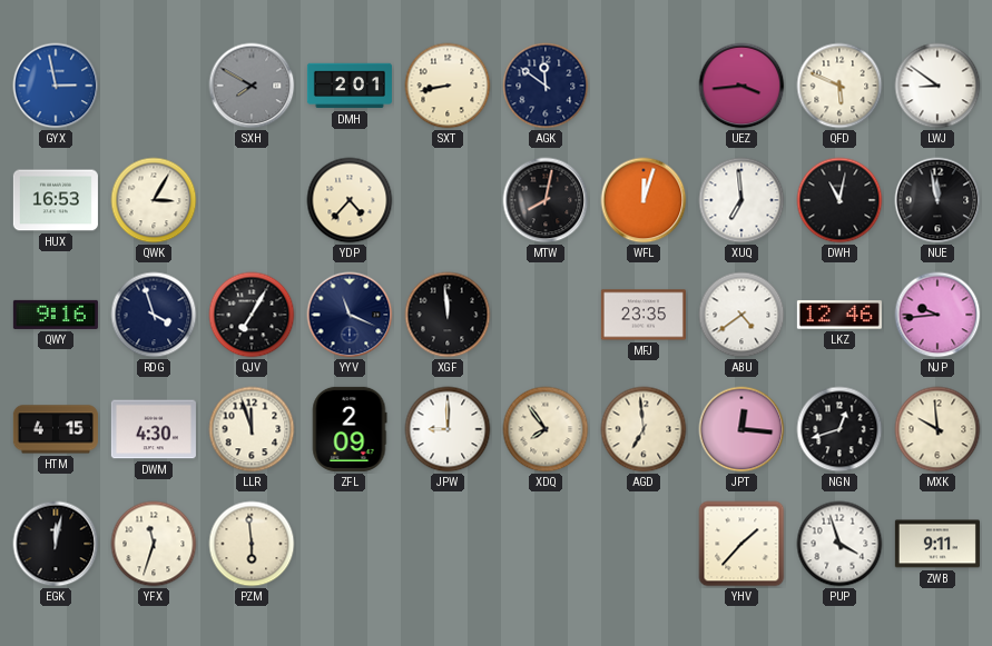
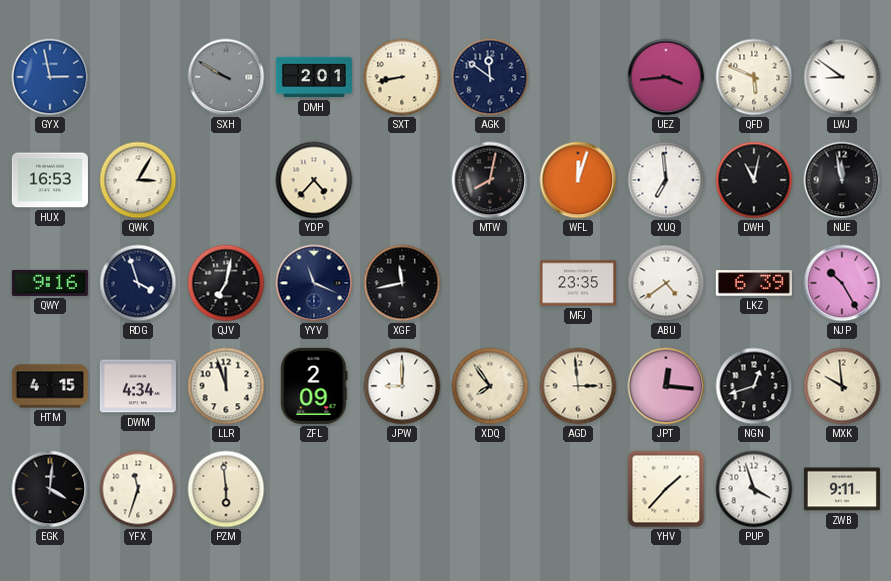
SXH: 7:50 -> 9:50 (226, 77)
QJV: 7:05 -> 7:02 (226, 283)
XGF: 11:59 -> 11:43 (402, 283)
LKZ: 12:46 -> 6:39 (754, 283)
NJP: 9:44 -> 10:25 (842, 283)
DWM: 4:30 -> 4:34 (138, 386)
AGD: 6:59 -> 2:59 (578, 386)
EGK: 12:02 -> 4:01 (50, 489)
